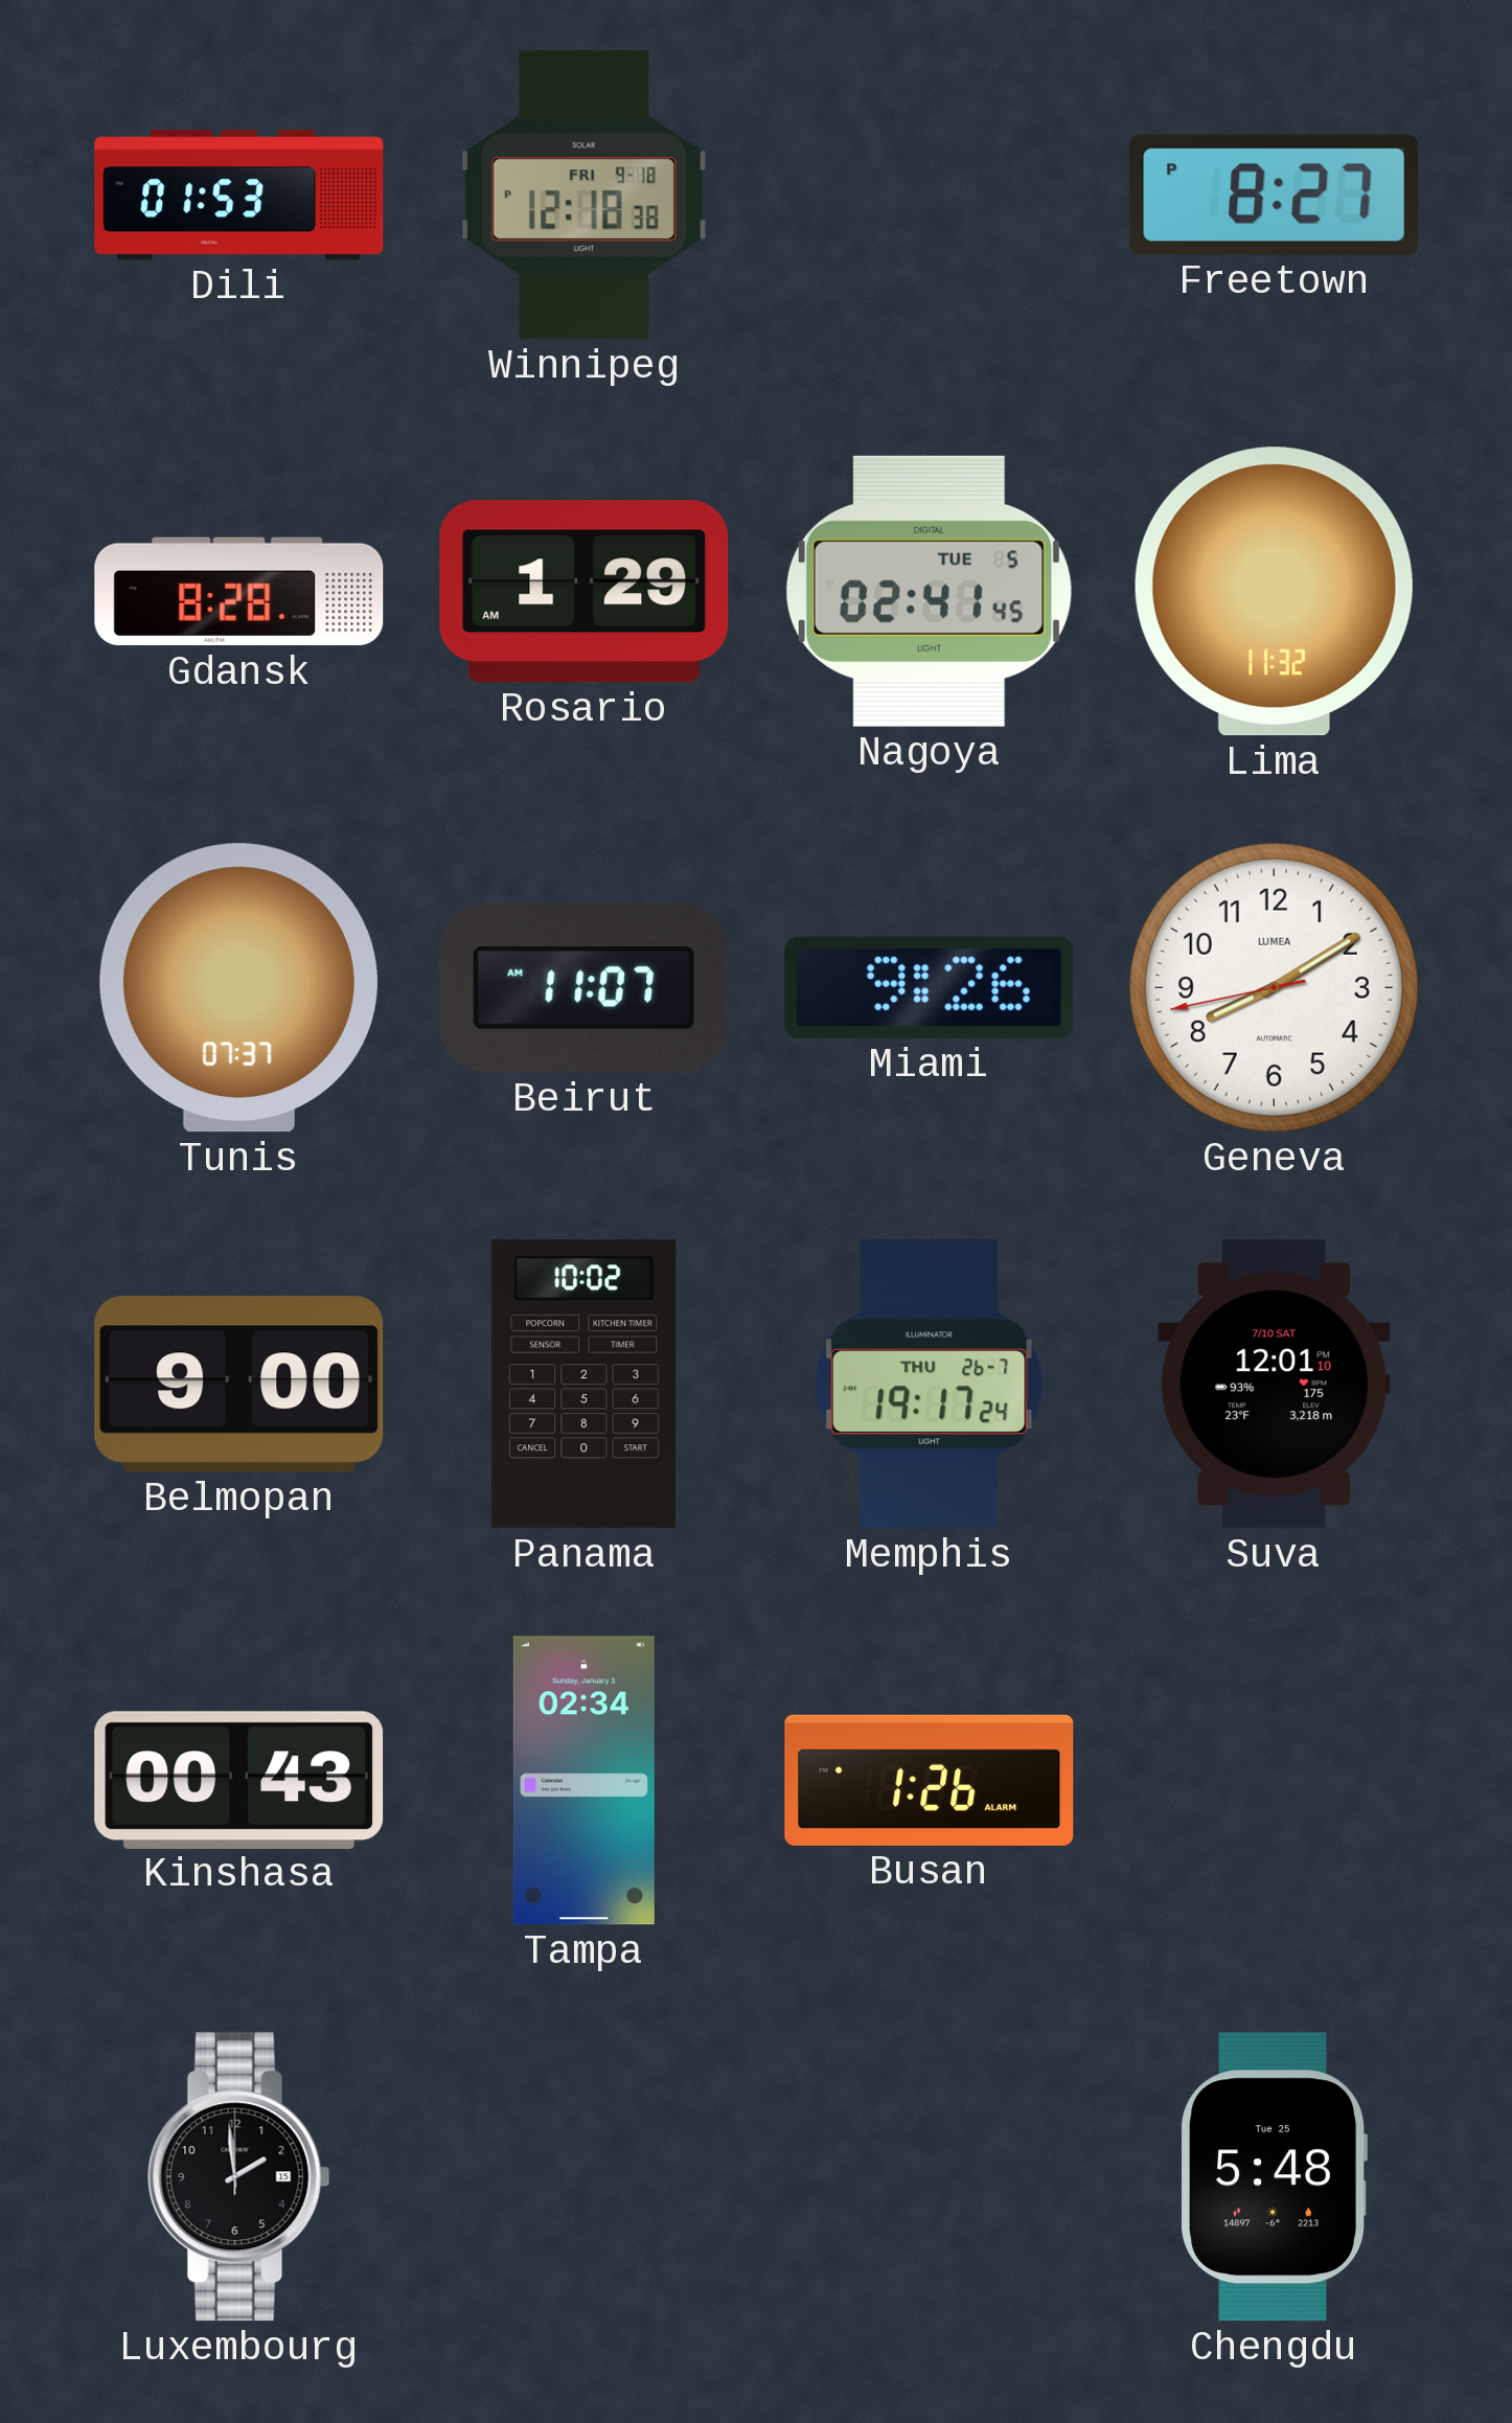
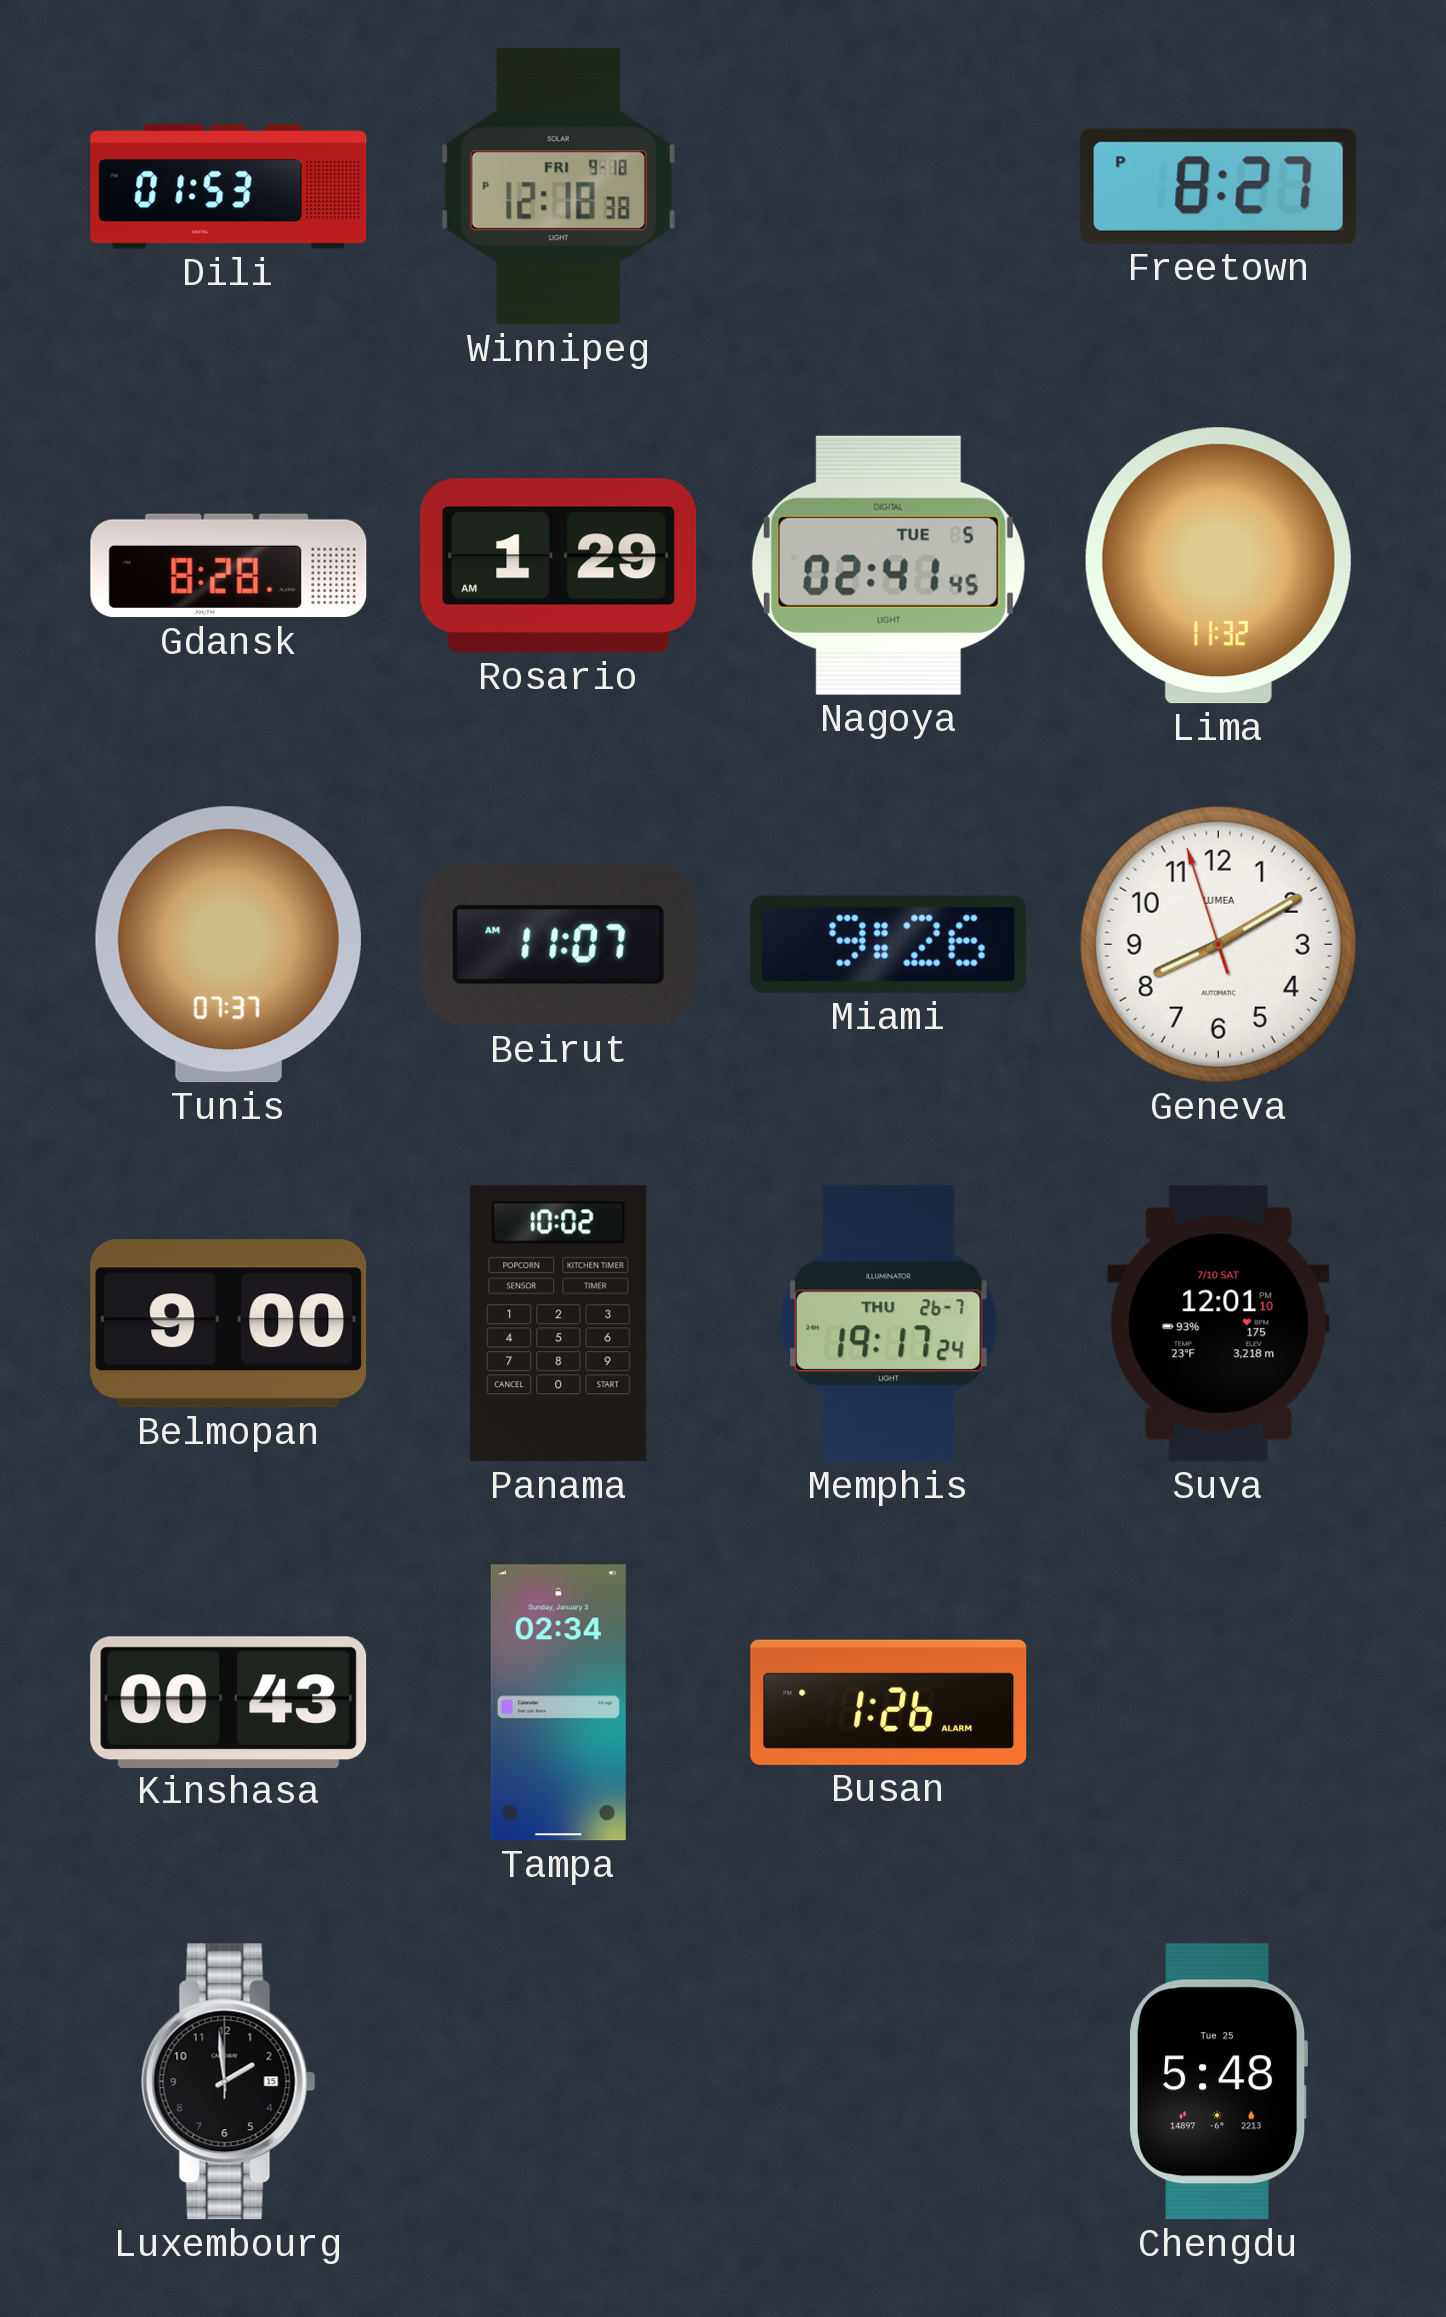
Geneva: 8:09:43 -> 8:09:57 (1218, 944)
